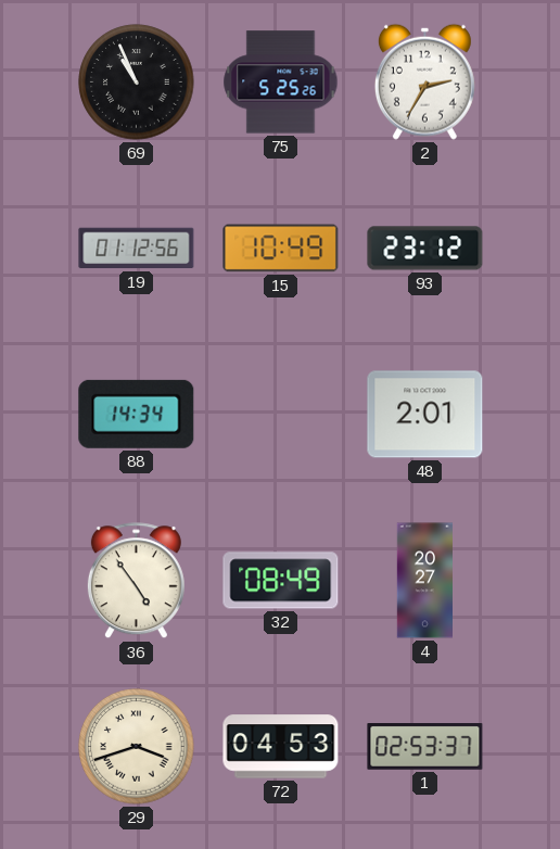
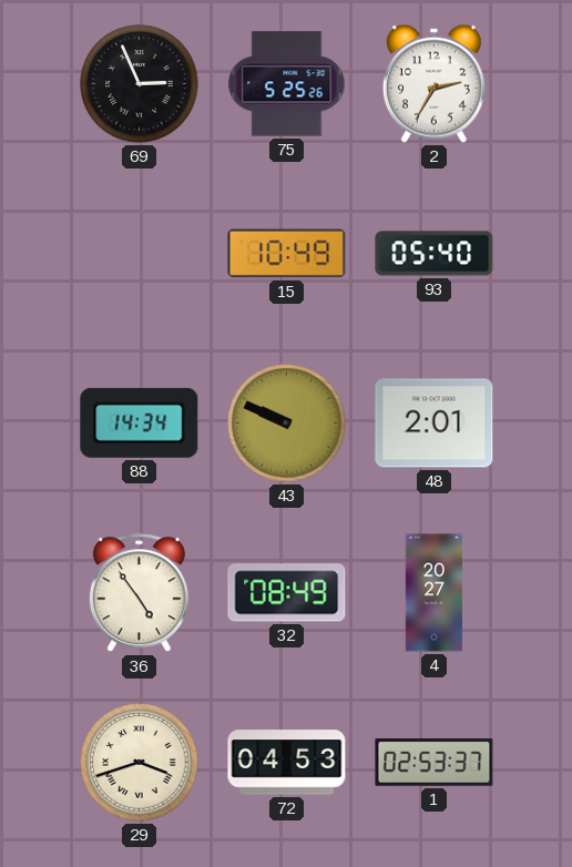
69: 10:56 -> 2:56 (140, 84)
19: 01:12 -> none (137, 249)
93: 23:12 -> 05:40 (435, 254)
43: none -> 9:49 (287, 424)
